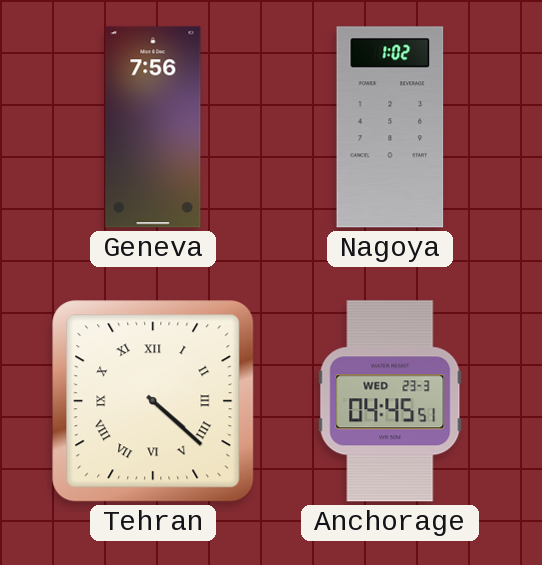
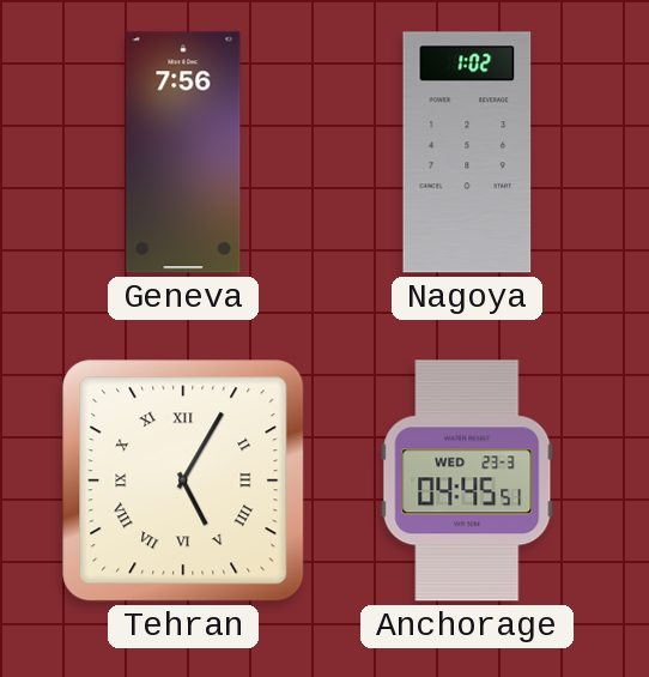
Tehran: 4:22 -> 5:05 (183, 480)
